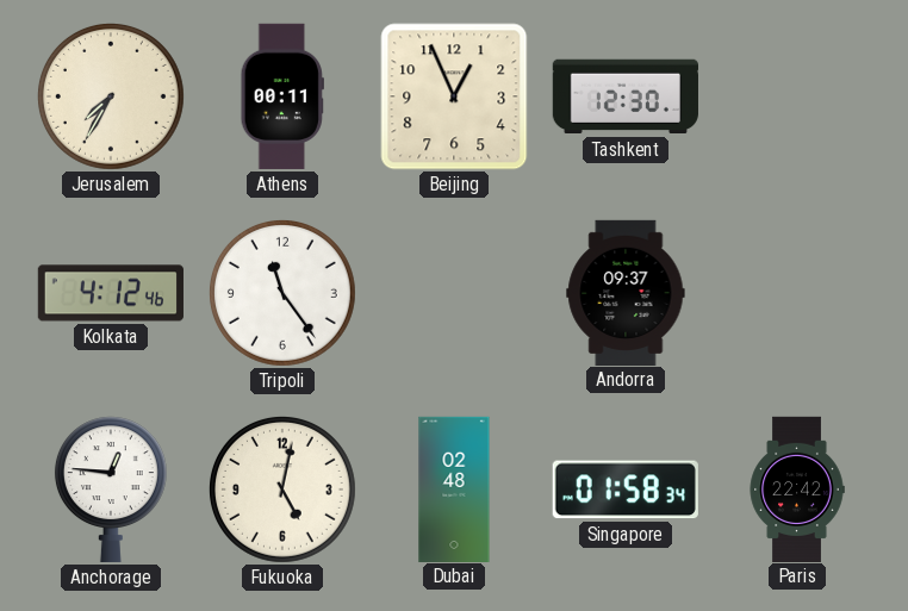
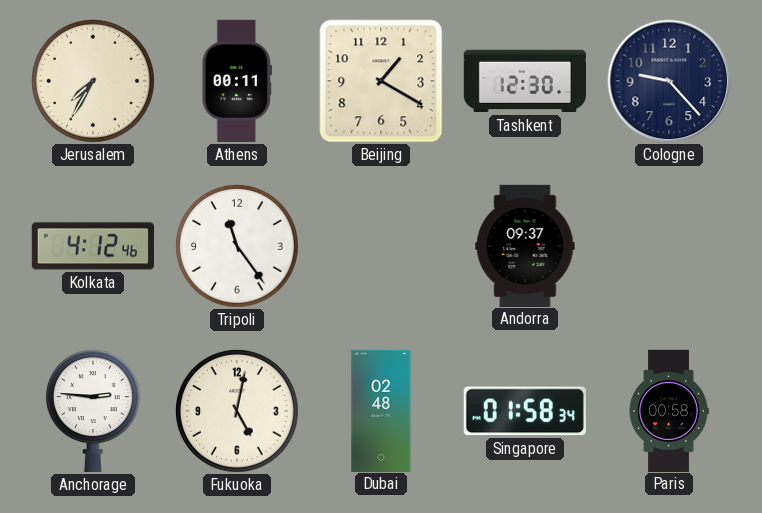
Beijing: 12:56 -> 1:20 (381, 81)
Cologne: none -> 9:23 (669, 81)
Anchorage: 12:46 -> 2:46 (93, 411)
Paris: 22:42 -> 00:58 (669, 410)
